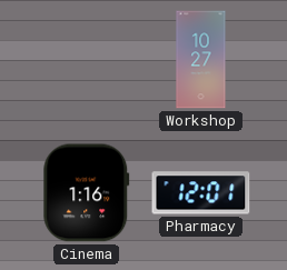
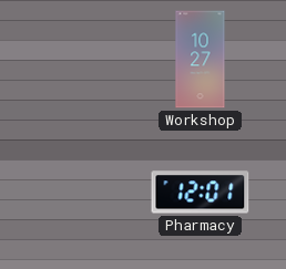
Cinema: 1:16 -> none (87, 193)
